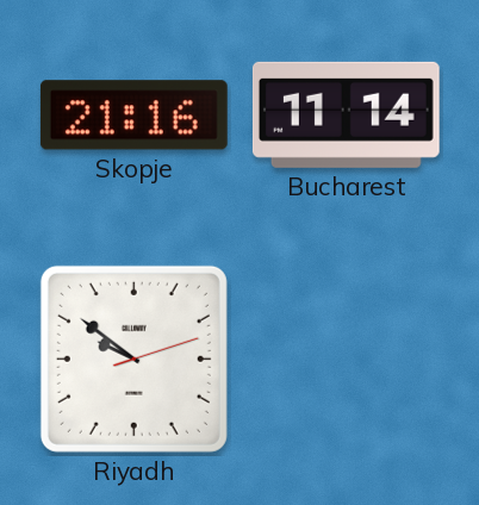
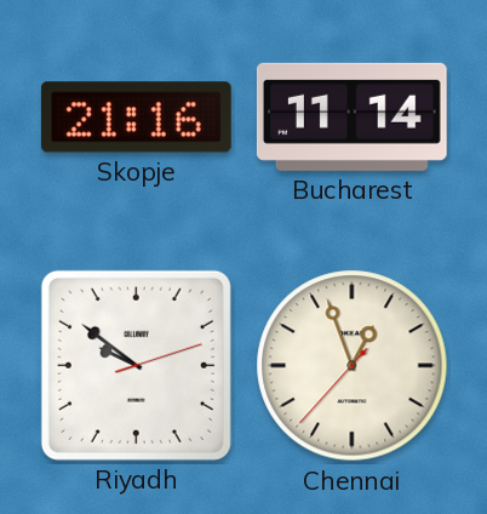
Chennai: none -> 12:56 (353, 366)
